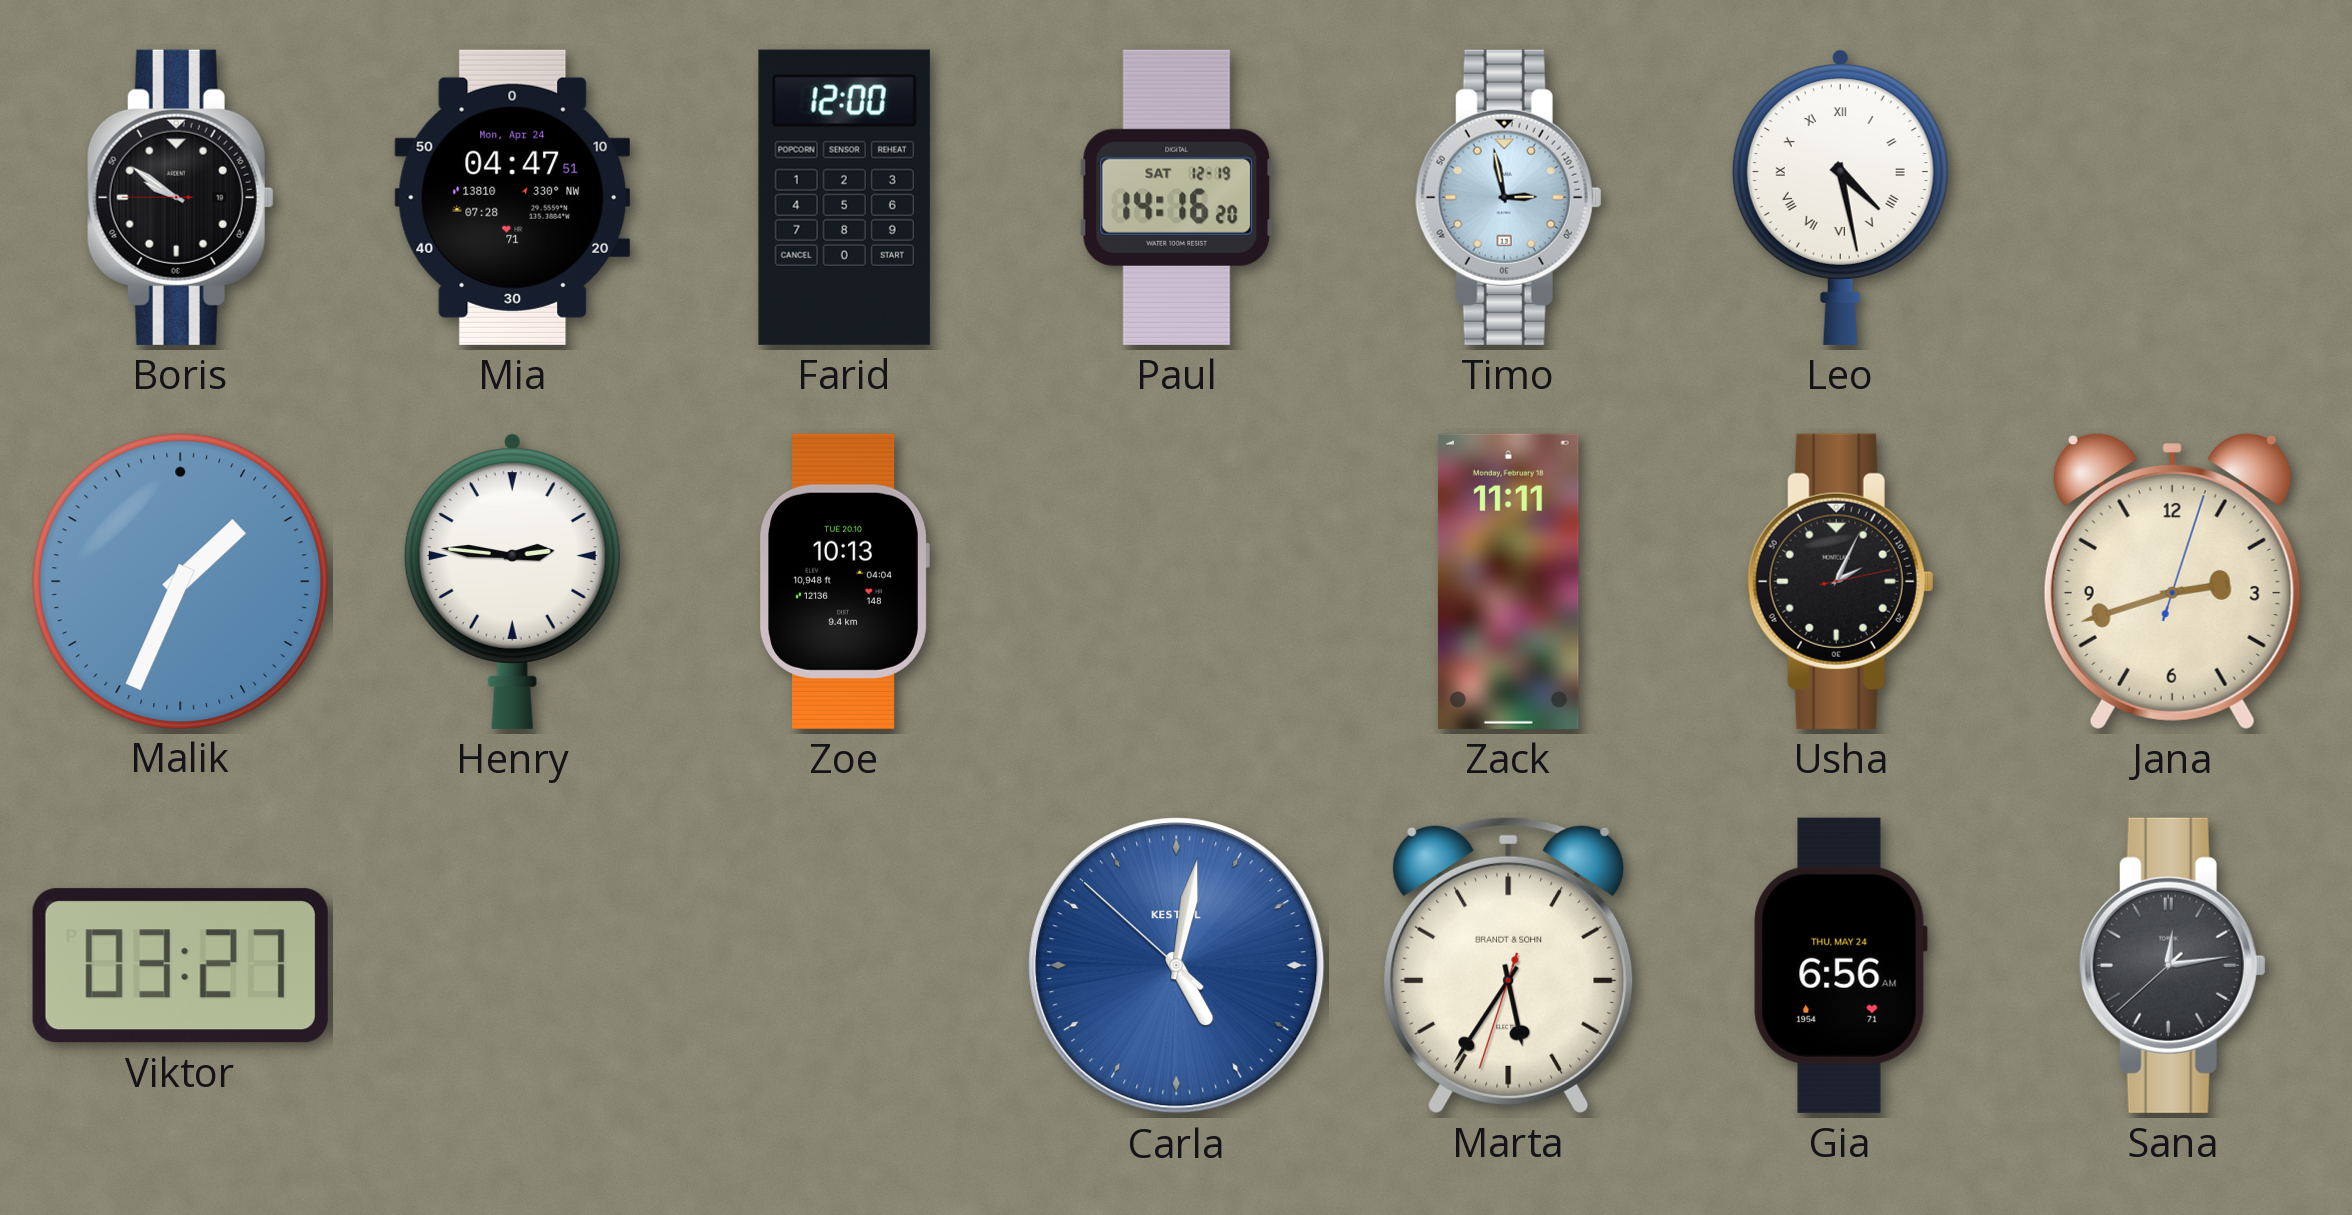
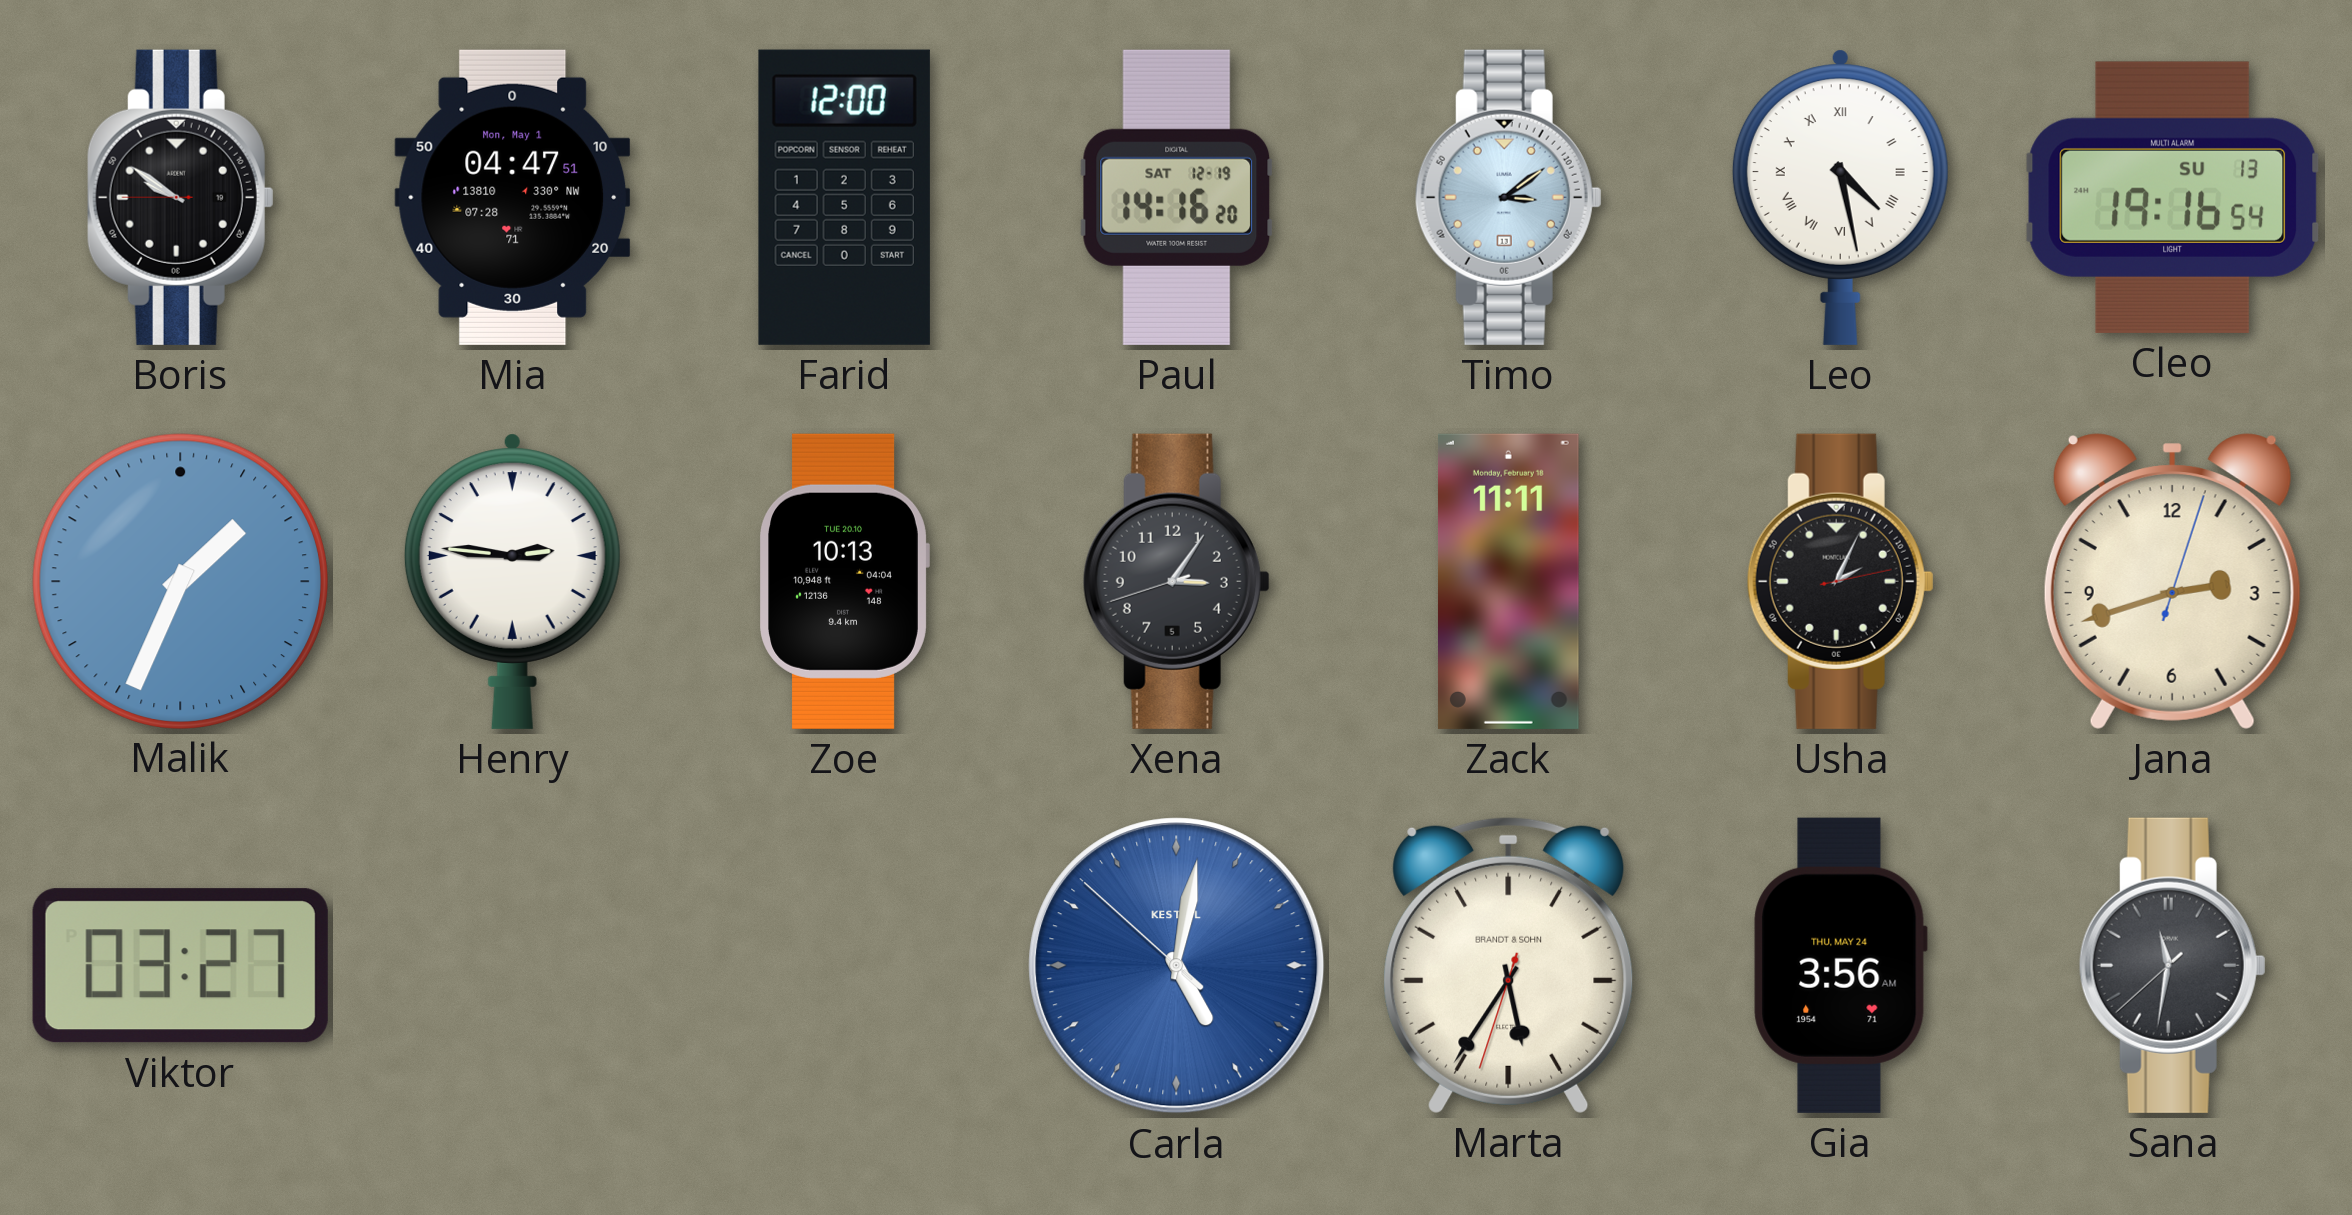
Mia date: Mon, Apr 24 -> Mon, May 1 (513, 197)
Timo: 2:58 -> 3:09 (1508, 197)
Cleo: none -> 19:16 (2173, 197)
Xena: none -> 3:05 (1176, 581)
Gia: 6:56 -> 3:56 (1840, 965)
Sana: 12:13 -> 11:31 (2172, 965)
